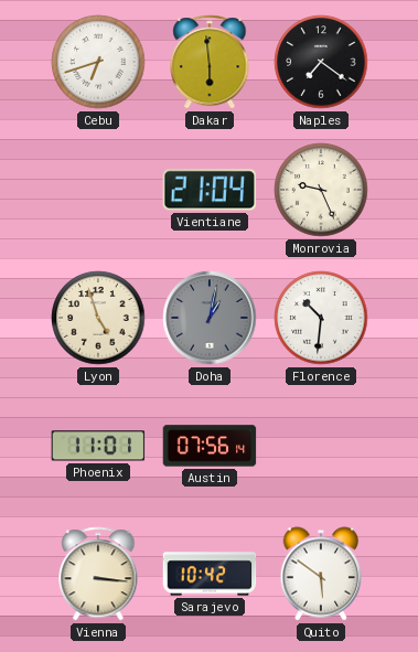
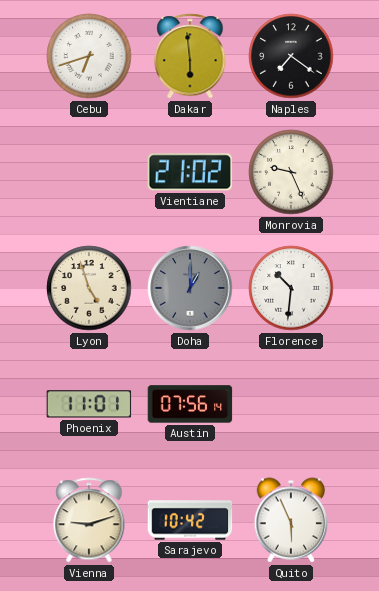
Vientiane: 21:04 -> 21:02 (190, 172)
Doha: 1:02 -> 1:00 (190, 288)
Vienna: 3:16 -> 9:12 (89, 520)
Quito: 5:51 -> 5:56 (291, 520)
